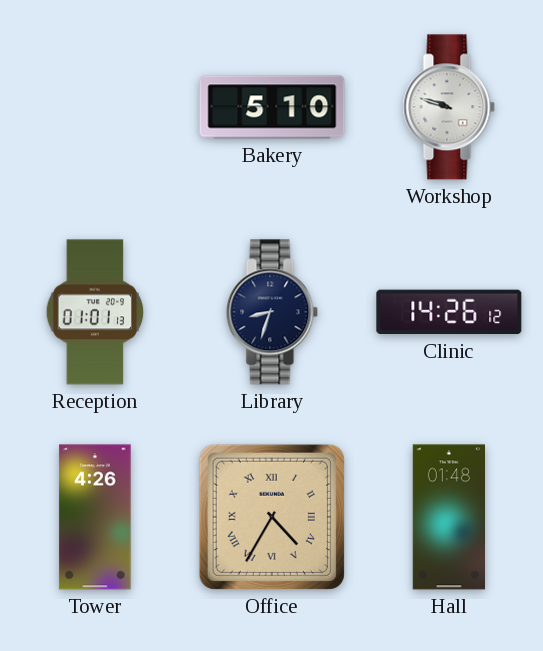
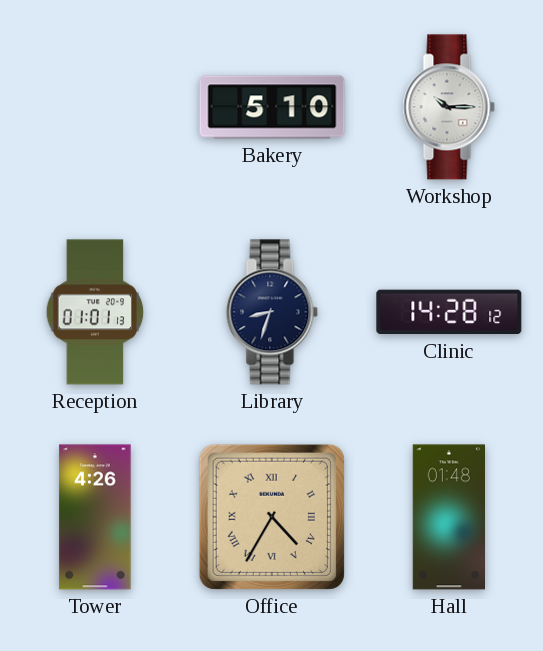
Workshop: 9:48 -> 10:15 (449, 107)
Clinic: 14:26 -> 14:28 (449, 312)
